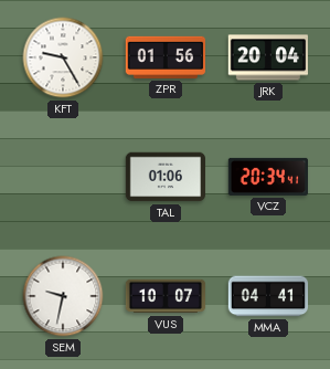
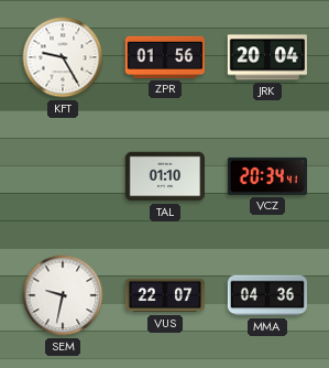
TAL: 01:06 -> 01:10 (165, 176)
VUS: 10:07 -> 22:07 (165, 295)
MMA: 04:41 -> 04:36 (267, 295)
